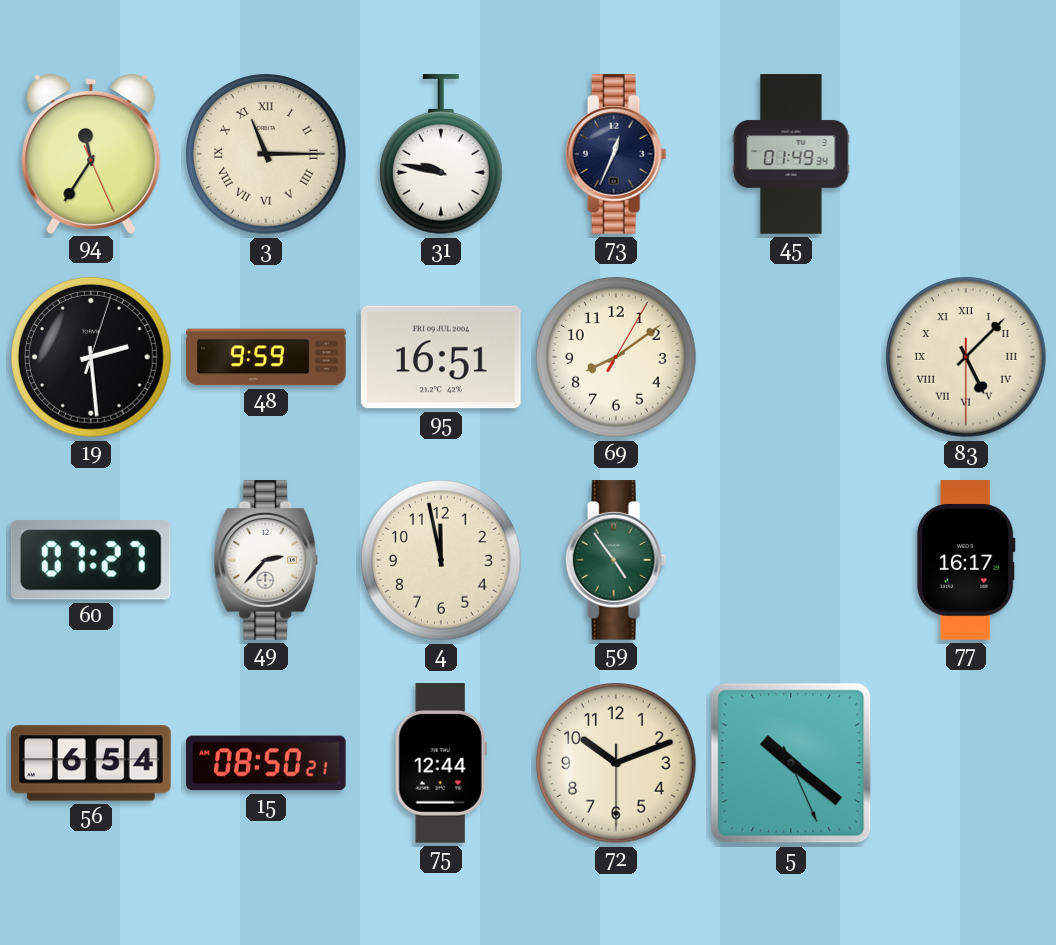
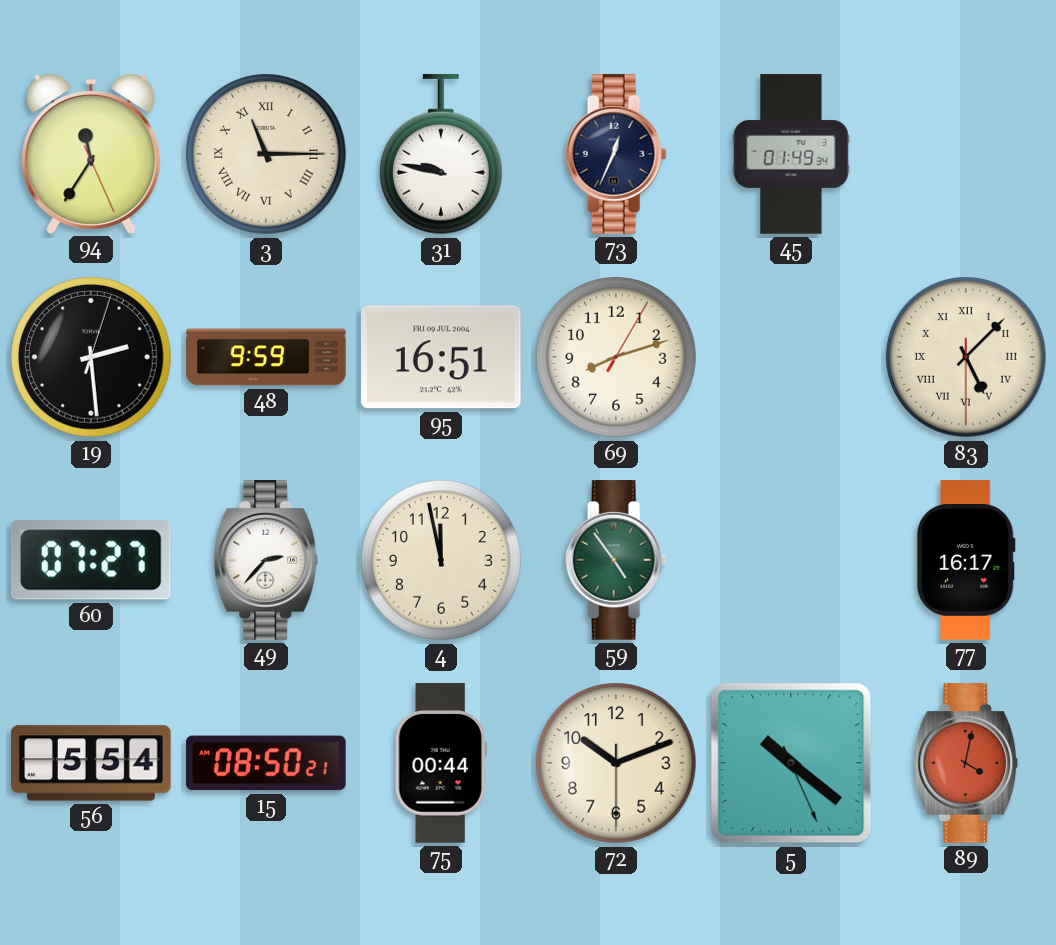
69: 8:09 -> 8:12 (616, 357)
56: 6:54 -> 5:54 (91, 763)
75: 12:44 -> 00:44 (441, 763)
89: none -> 4:02 (966, 763)
